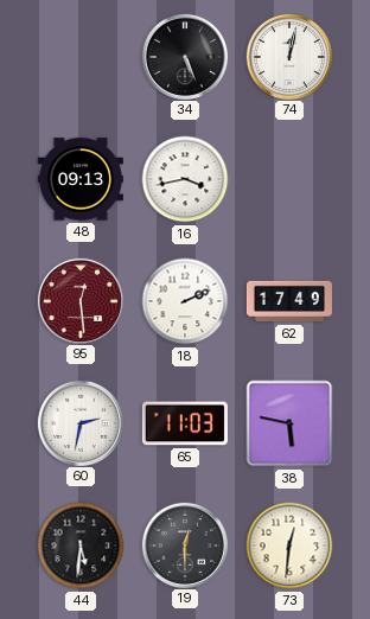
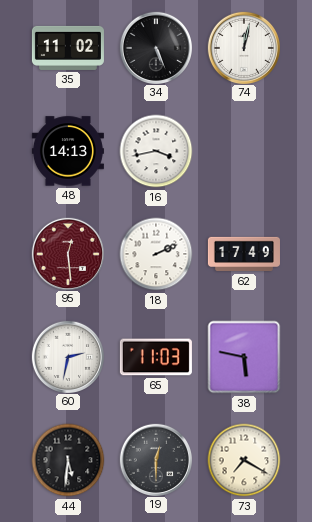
35: none -> 11:02 (68, 48)
48: 09:13 -> 14:13 (68, 151)
73: 12:31 -> 7:20 (244, 460)
